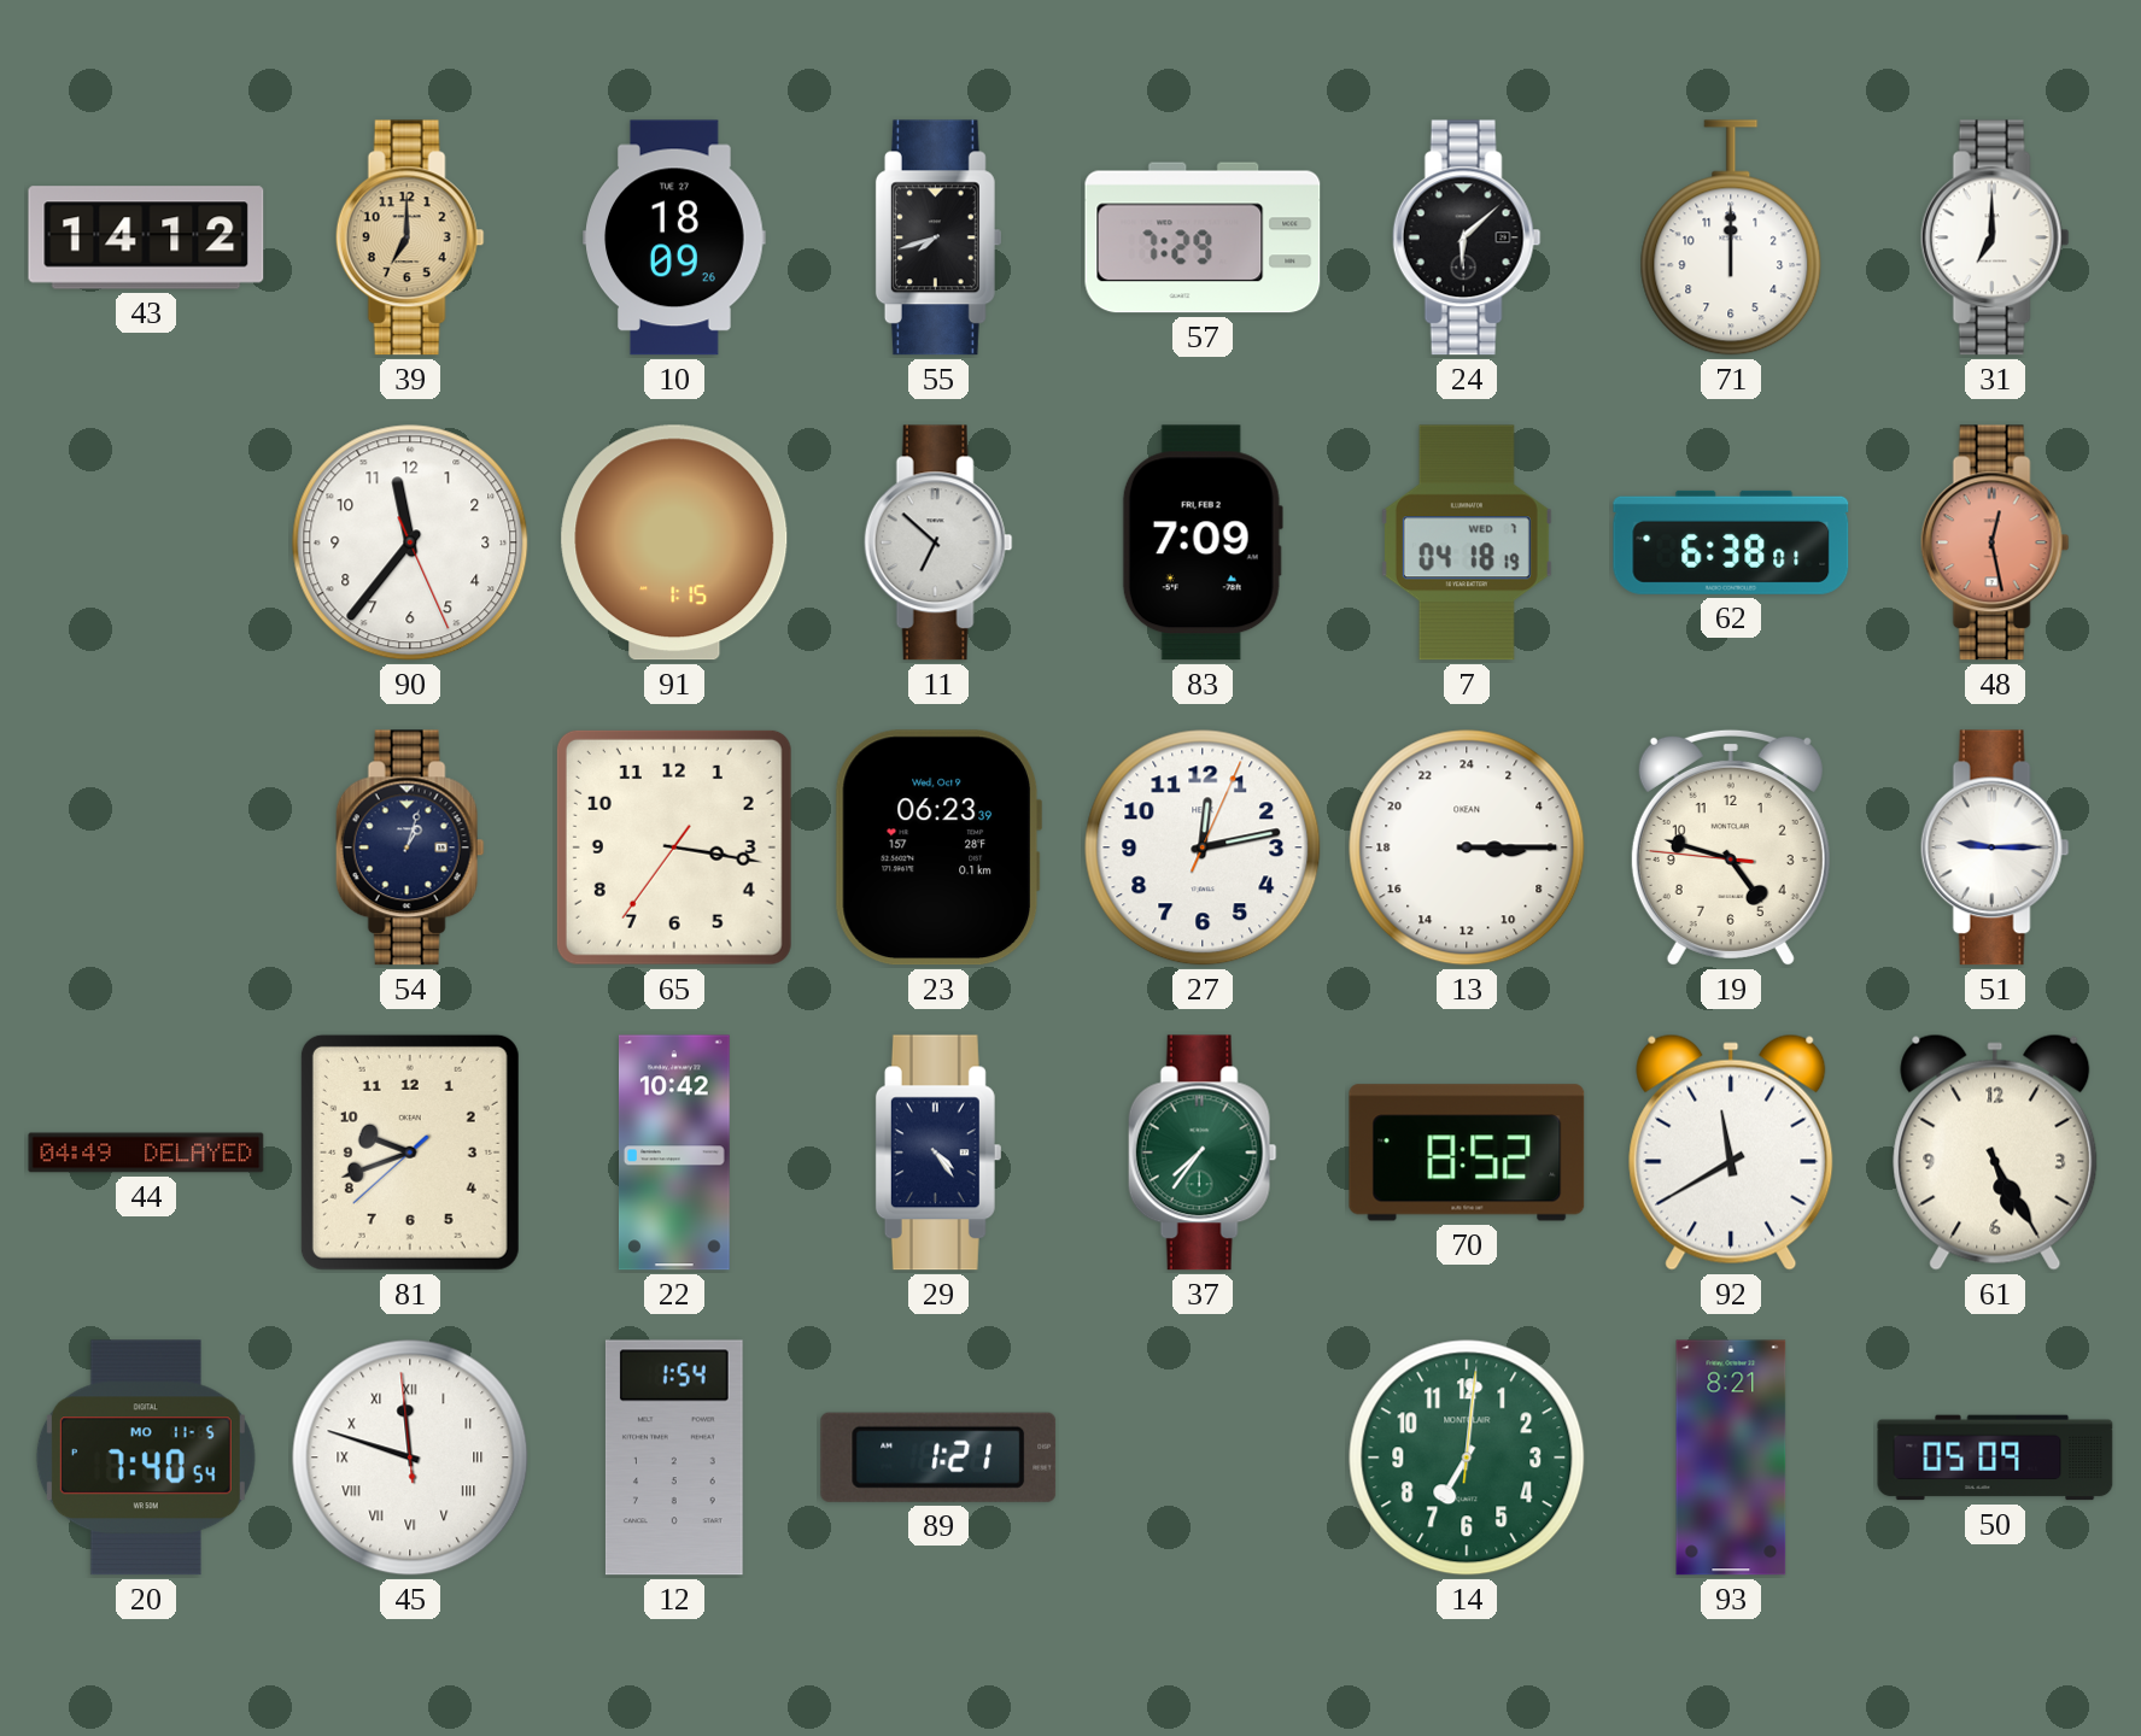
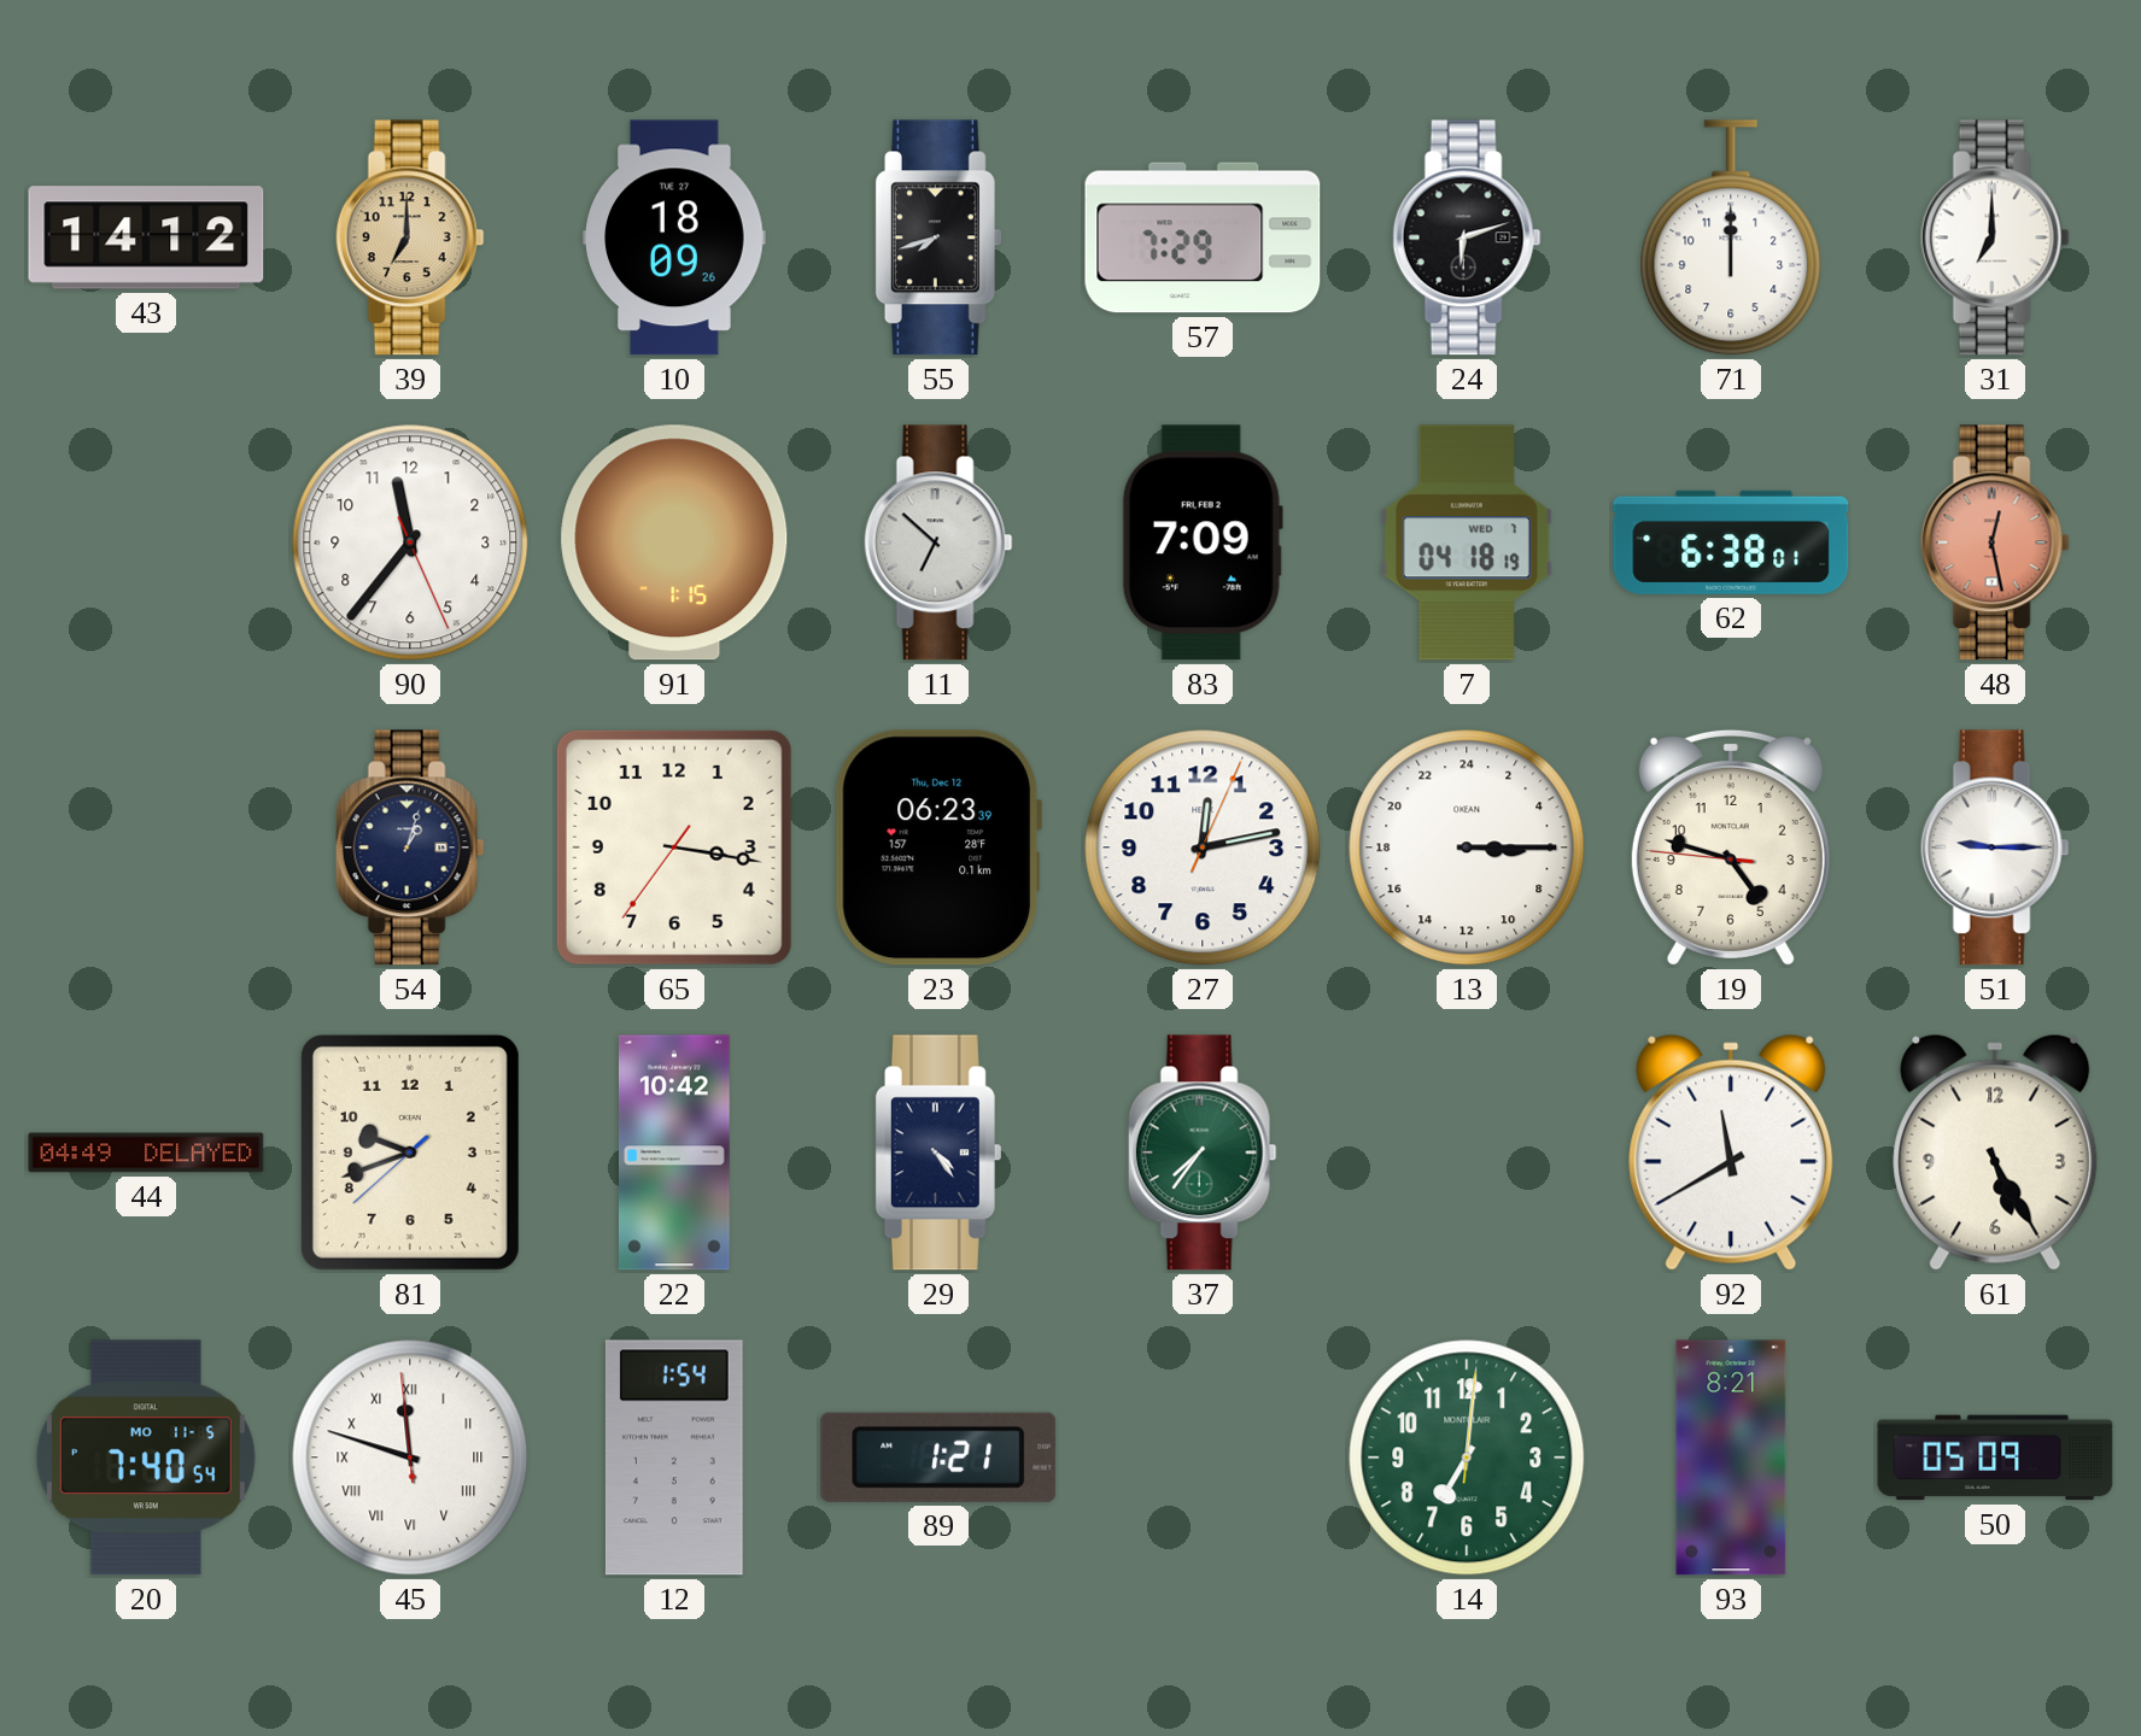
24: 6:08 -> 6:12 (1467, 237)
23 date: Wed, Oct 9 -> Thu, Dec 12 (937, 848)
70: 8:52 -> none (1467, 1153)
